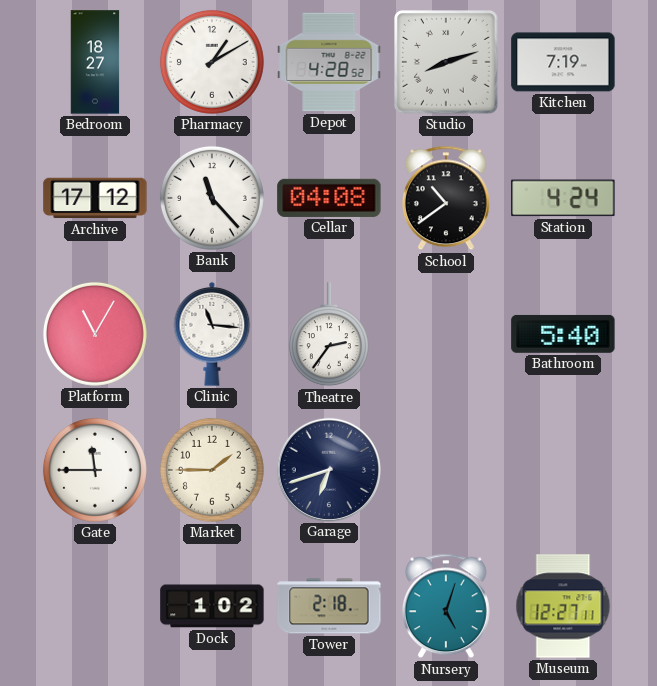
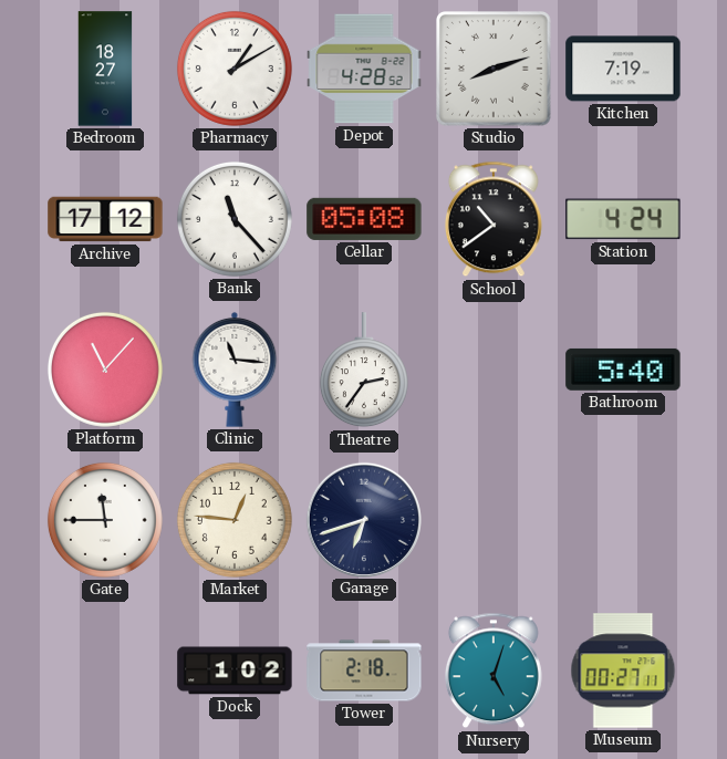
Cellar: 04:08 -> 05:08 (364, 219)
Platform: 11:05 -> 11:07 (105, 370)
Market: 1:45 -> 12:46 (235, 520)
Museum: 12:27 -> 00:27 (623, 670)
